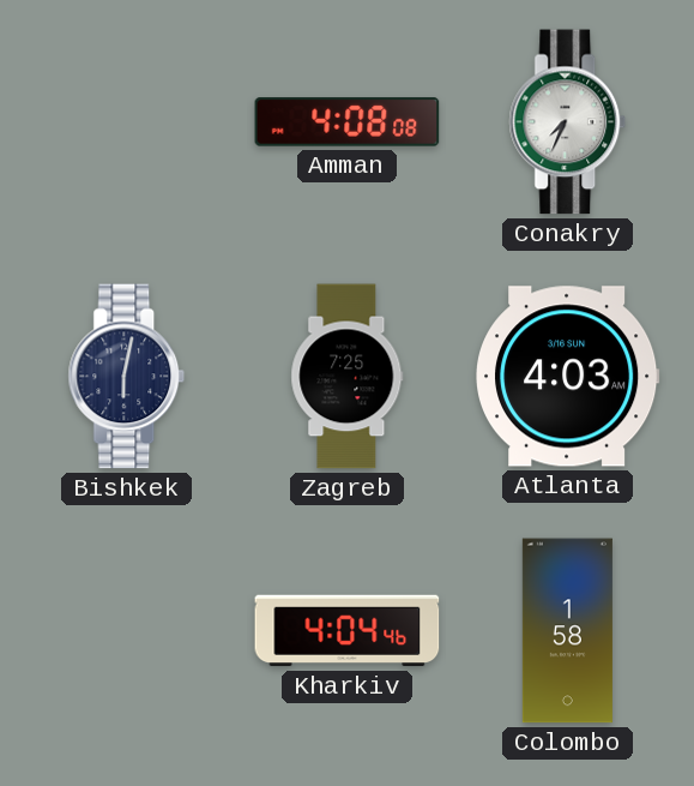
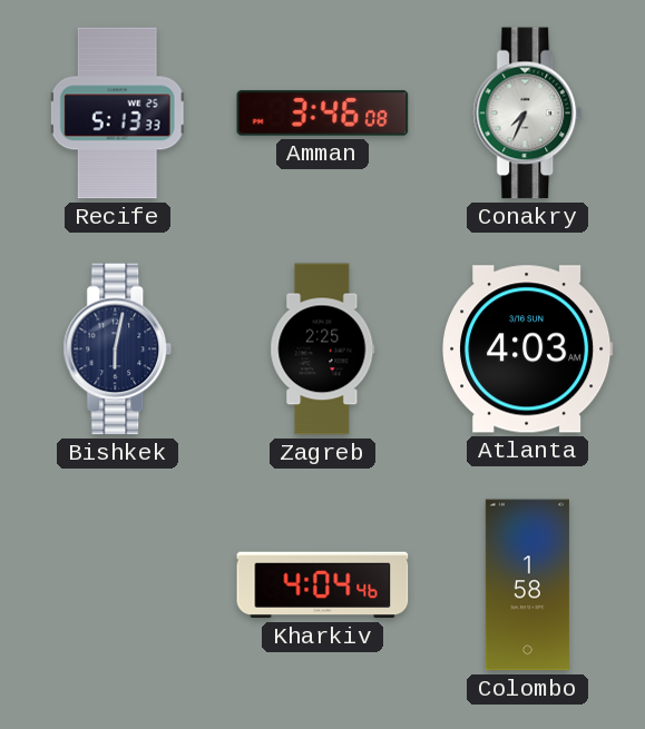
Recife: none -> 5:13 (117, 114)
Amman: 4:08 -> 3:46 (323, 114)
Zagreb: 7:25 -> 2:25 (323, 349)
